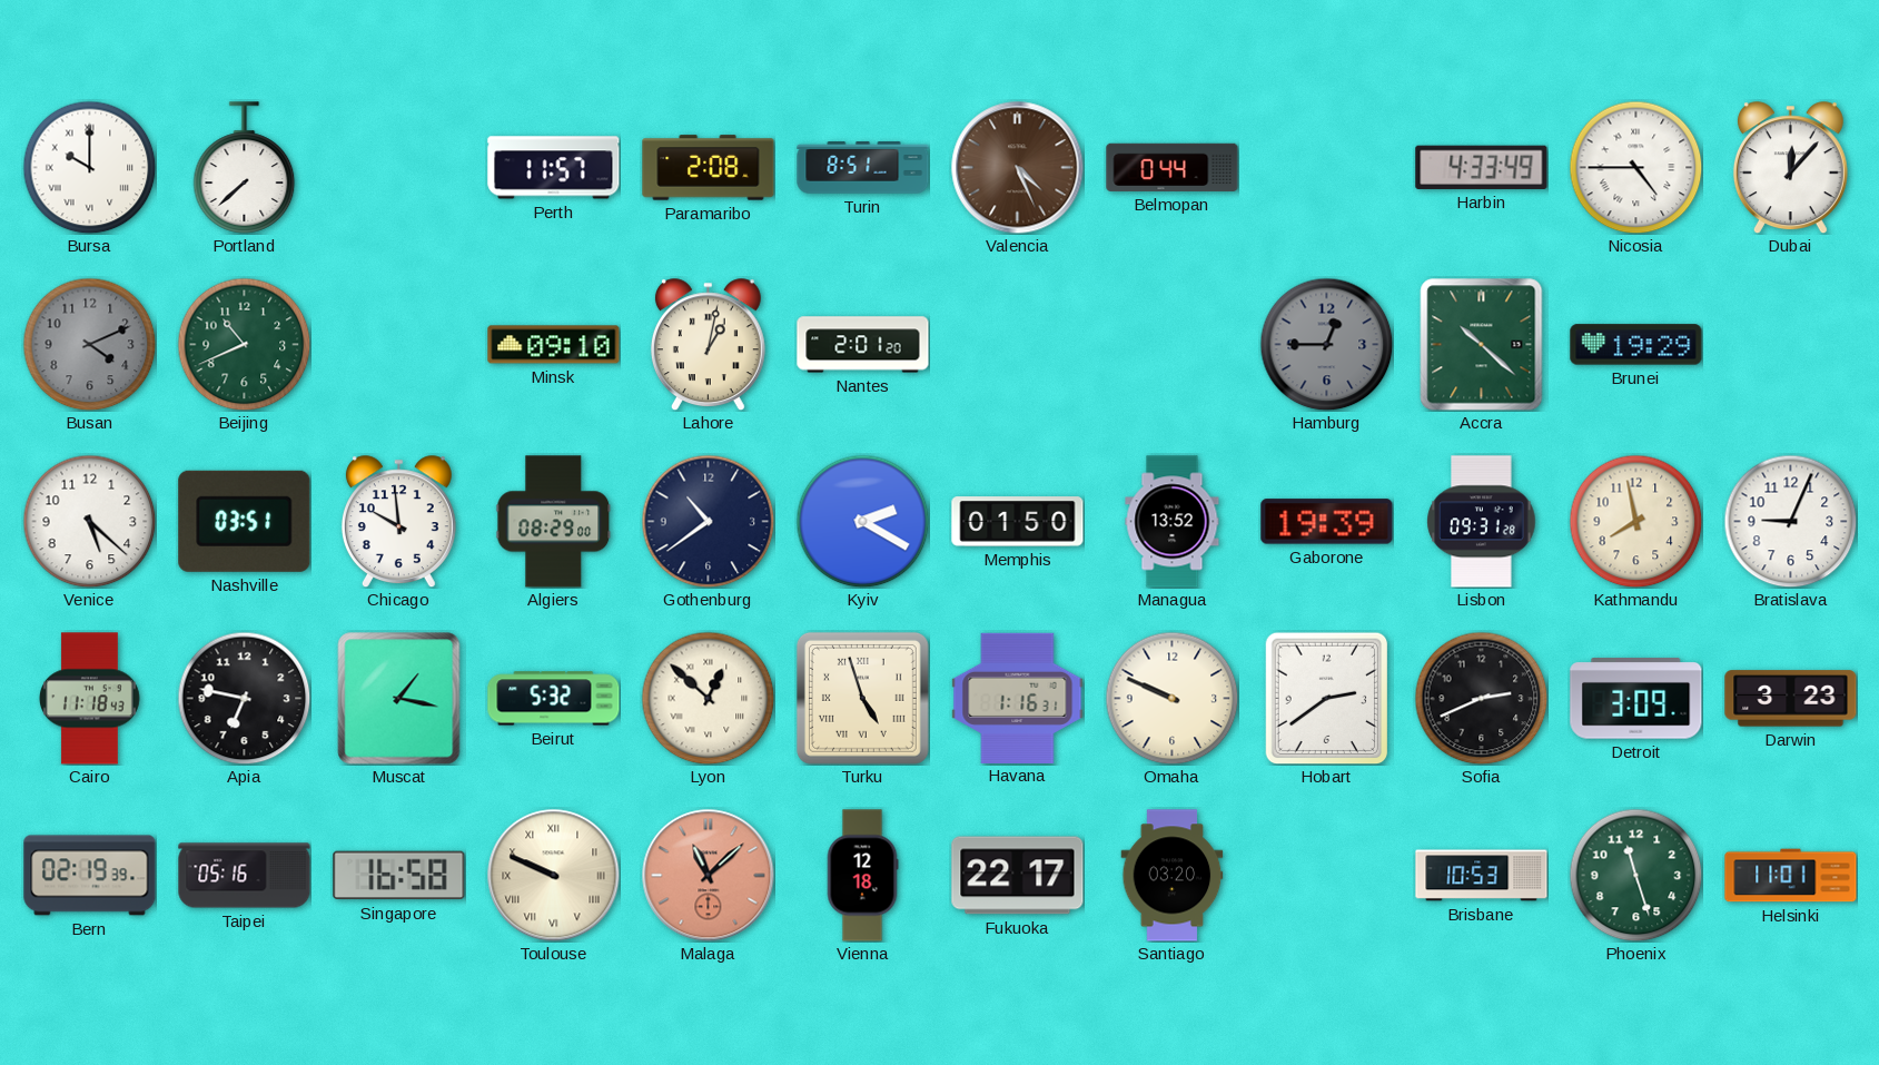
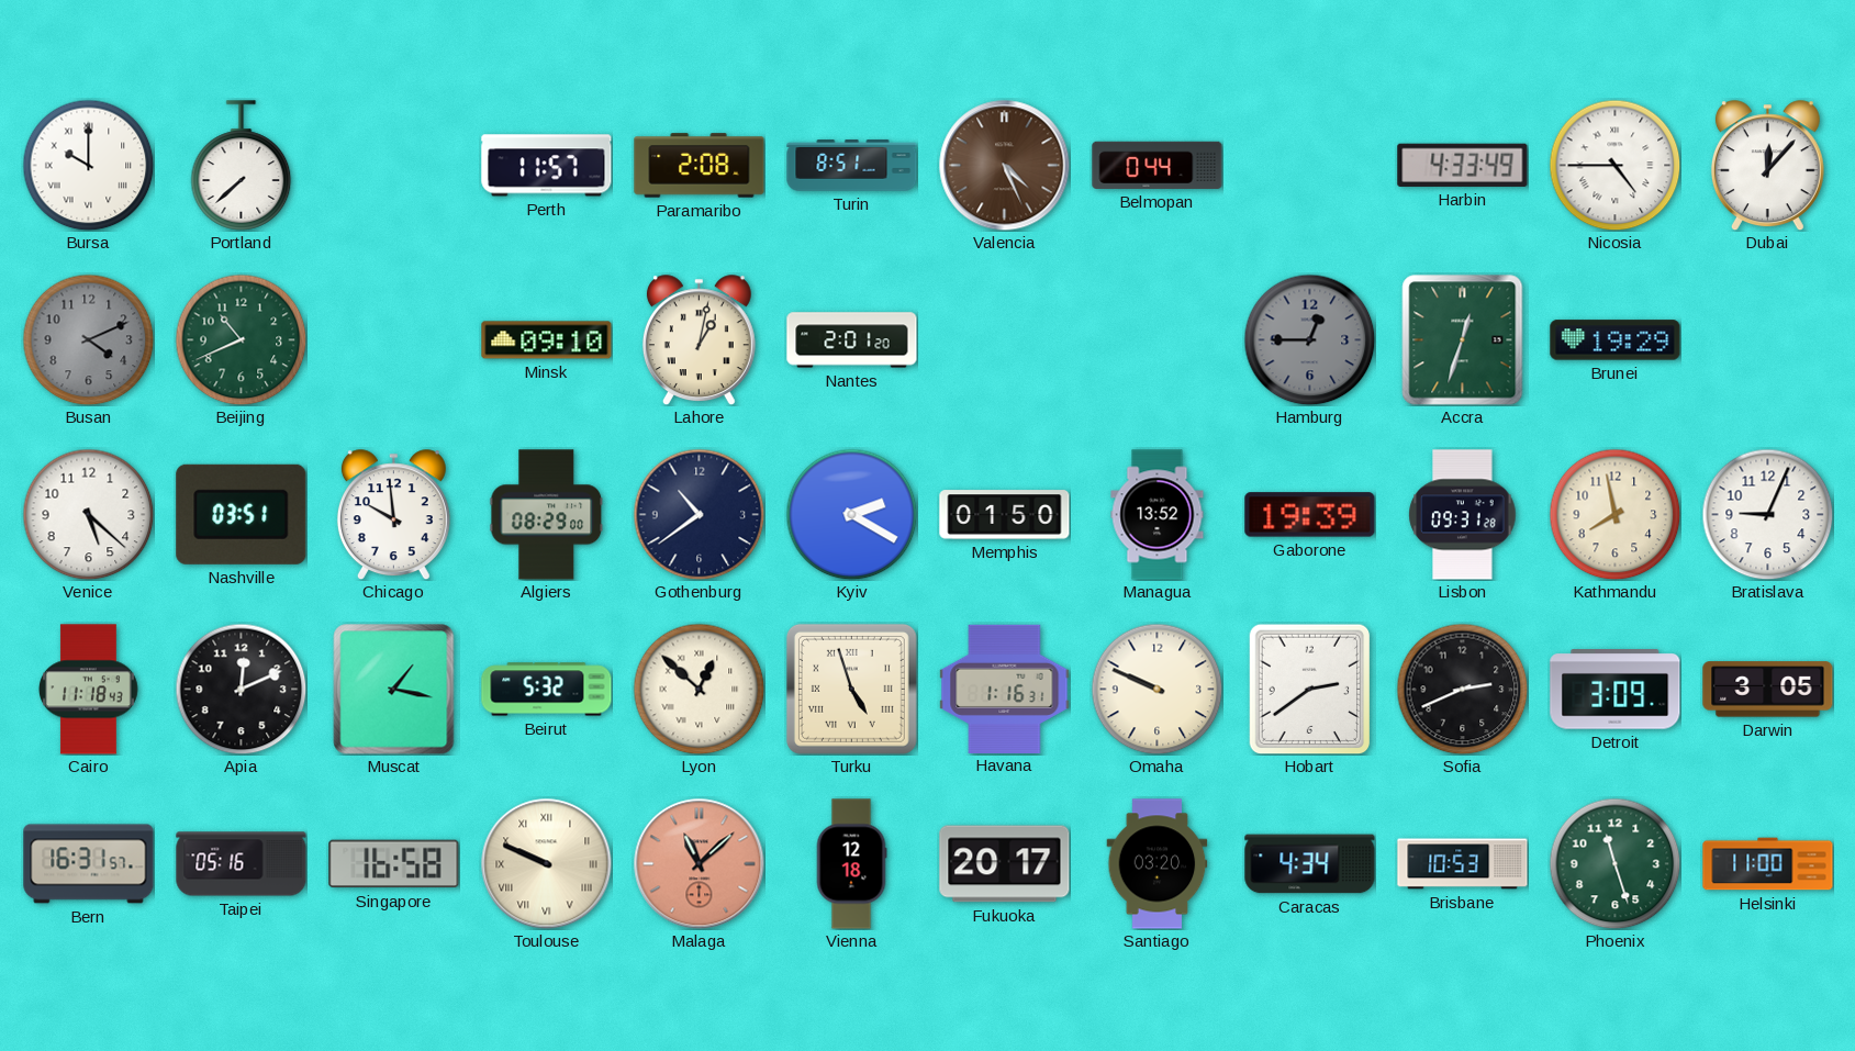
Accra: 10:22 -> 12:33 (1463, 340)
Apia: 6:47 -> 12:11 (241, 689)
Darwin: 3:23 -> 3:05 (1768, 690)
Bern: 02:19 -> 16:31 (89, 864)
Fukuoka: 22:17 -> 20:17 (1005, 864)
Caracas: none -> 4:34 (1310, 864)
Helsinki: 11:01 -> 11:00 (1768, 864)
